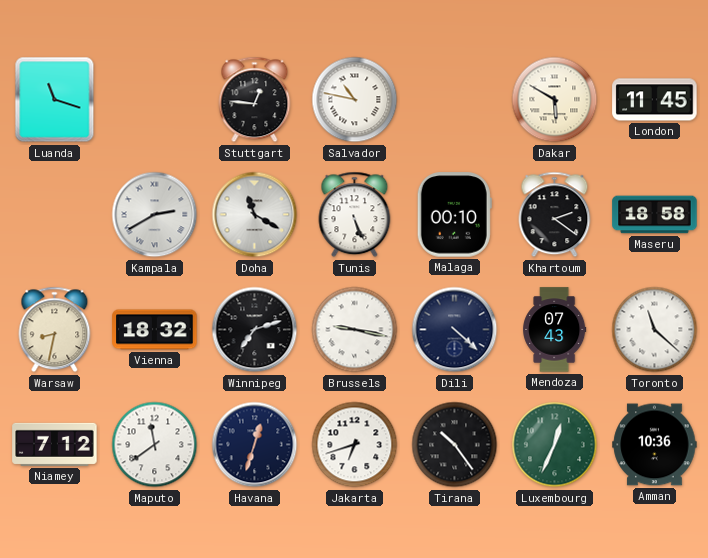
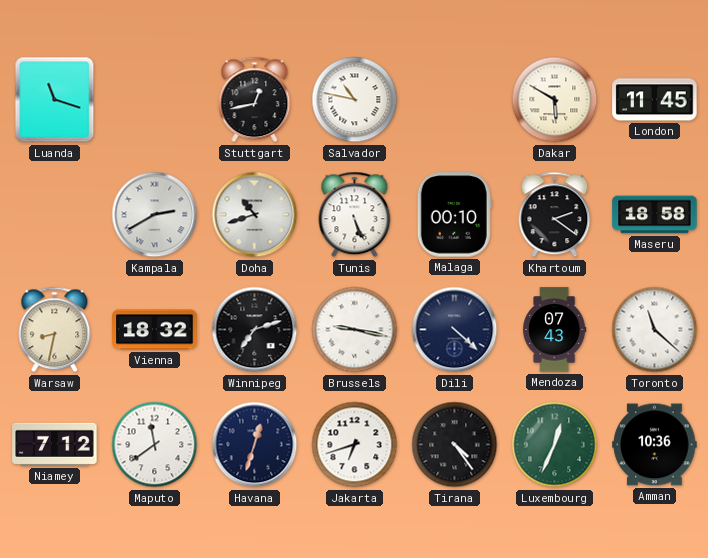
Stuttgart: 12:46 -> 12:43 (255, 100)
Doha: 11:20 -> 10:42 (255, 215)
Tirana: 10:24 -> 4:24 (455, 445)
